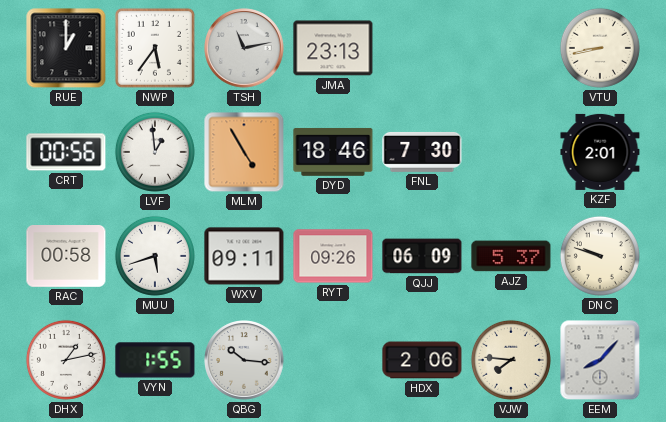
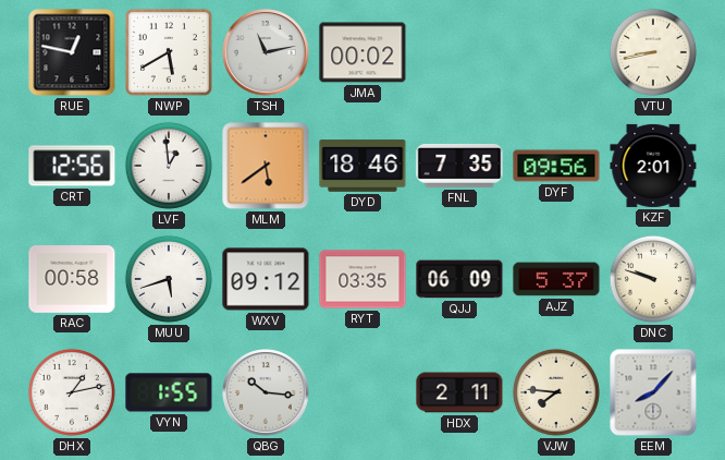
RUE: 1:00 -> 12:47 (72, 52)
NWP: 5:36 -> 5:40 (169, 52)
JMA: 23:13 -> 00:02 (362, 52)
CRT: 00:56 -> 12:56 (72, 166)
MLM: 4:55 -> 5:39 (266, 166)
FNL: 7:30 -> 7:35 (459, 166)
DYF: none -> 09:56 (556, 166)
WXV: 09:11 -> 09:12 (266, 279)
RYT: 09:26 -> 03:35 (362, 279)
HDX: 2:06 -> 2:11 (459, 392)
